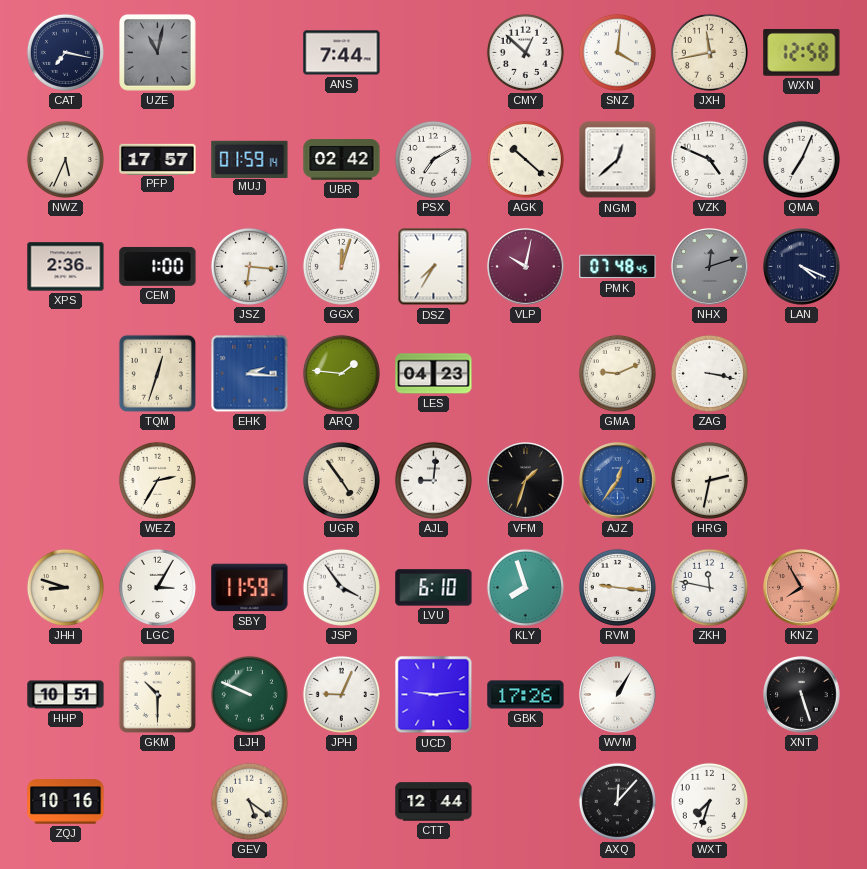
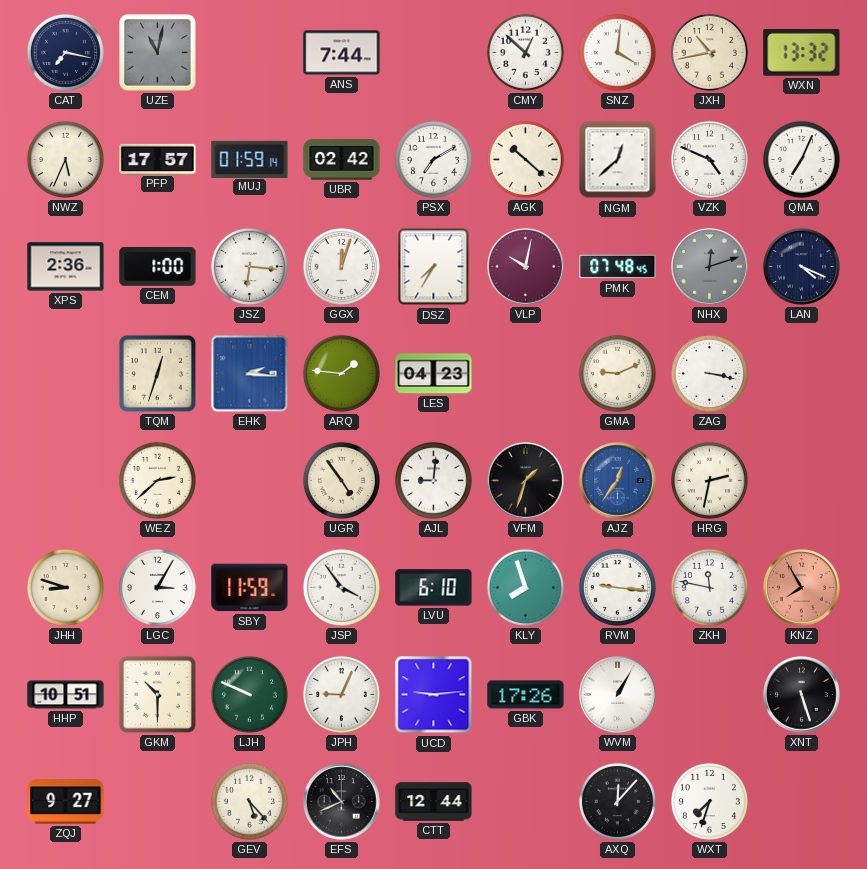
JXH: 11:43 -> 10:43 (709, 52)
WXN: 12:58 -> 13:32 (802, 52)
WEZ: 2:35 -> 2:38 (157, 480)
ZQJ: 10:16 -> 9:27 (66, 802)
GEV: 5:21 -> 5:23 (249, 801)
EFS: none -> 10:41 (342, 802)
